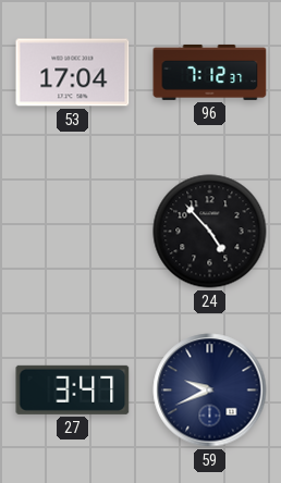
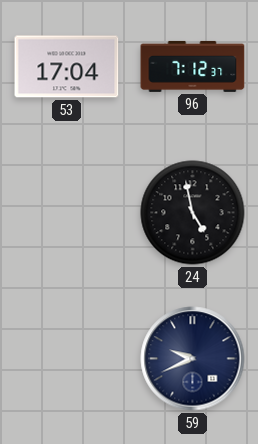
24: 4:53 -> 4:58 (193, 213)
27: 3:47 -> none (73, 389)
